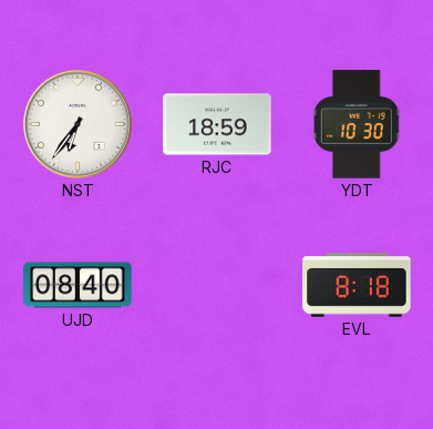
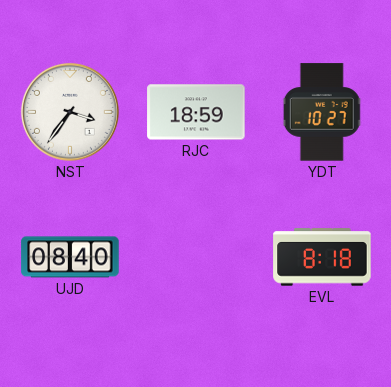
NST: 6:36 -> 3:36 (70, 112)
YDT: 10:30 -> 10:27 (322, 112)
